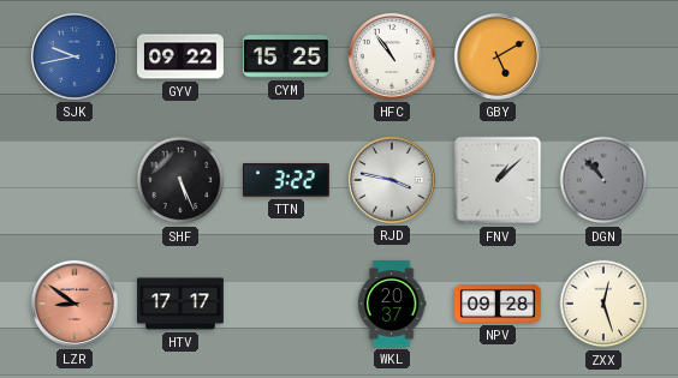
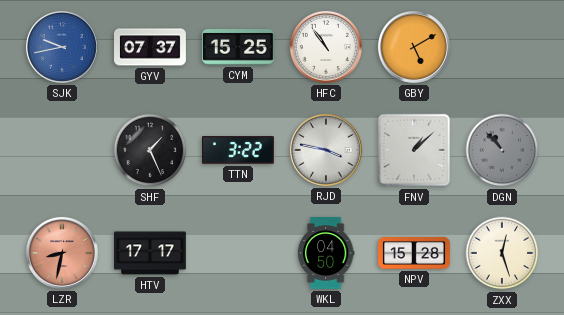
GYV: 09:22 -> 07:37 (151, 47)
SHF: 5:26 -> 1:26 (150, 150)
LZR: 8:51 -> 8:32 (62, 253)
WKL: 20:37 -> 04:50 (326, 254)
NPV: 09:28 -> 15:28 (415, 254)
